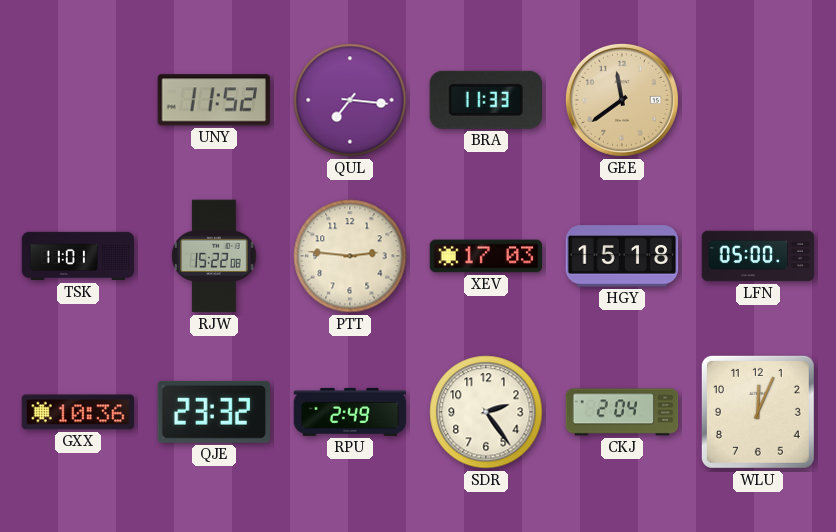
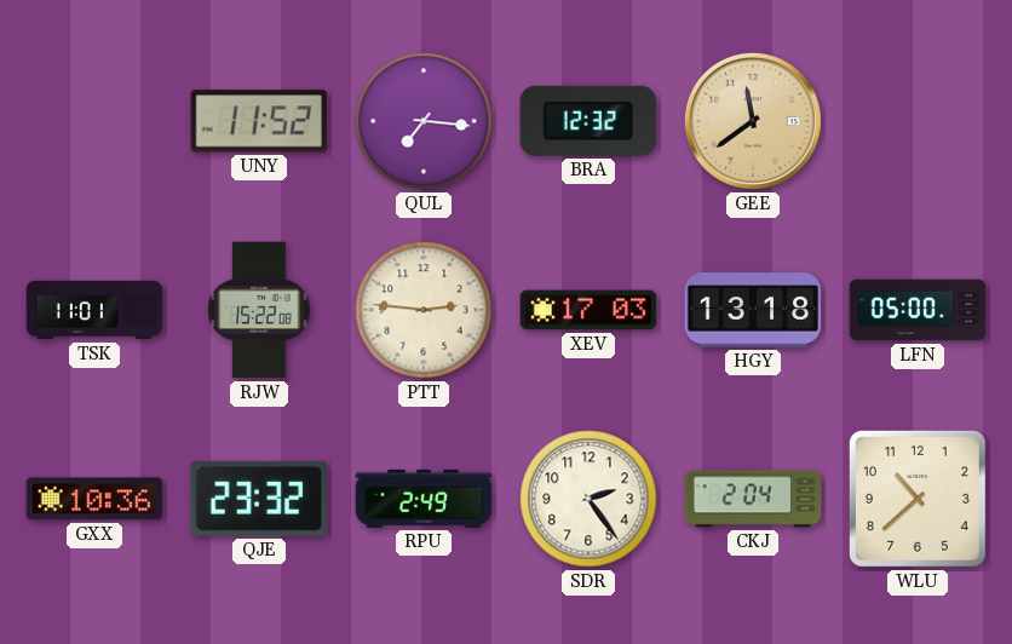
BRA: 11:33 -> 12:32 (587, 121)
HGY: 15:18 -> 13:18 (753, 310)
WLU: 12:04 -> 10:38 (918, 499)
